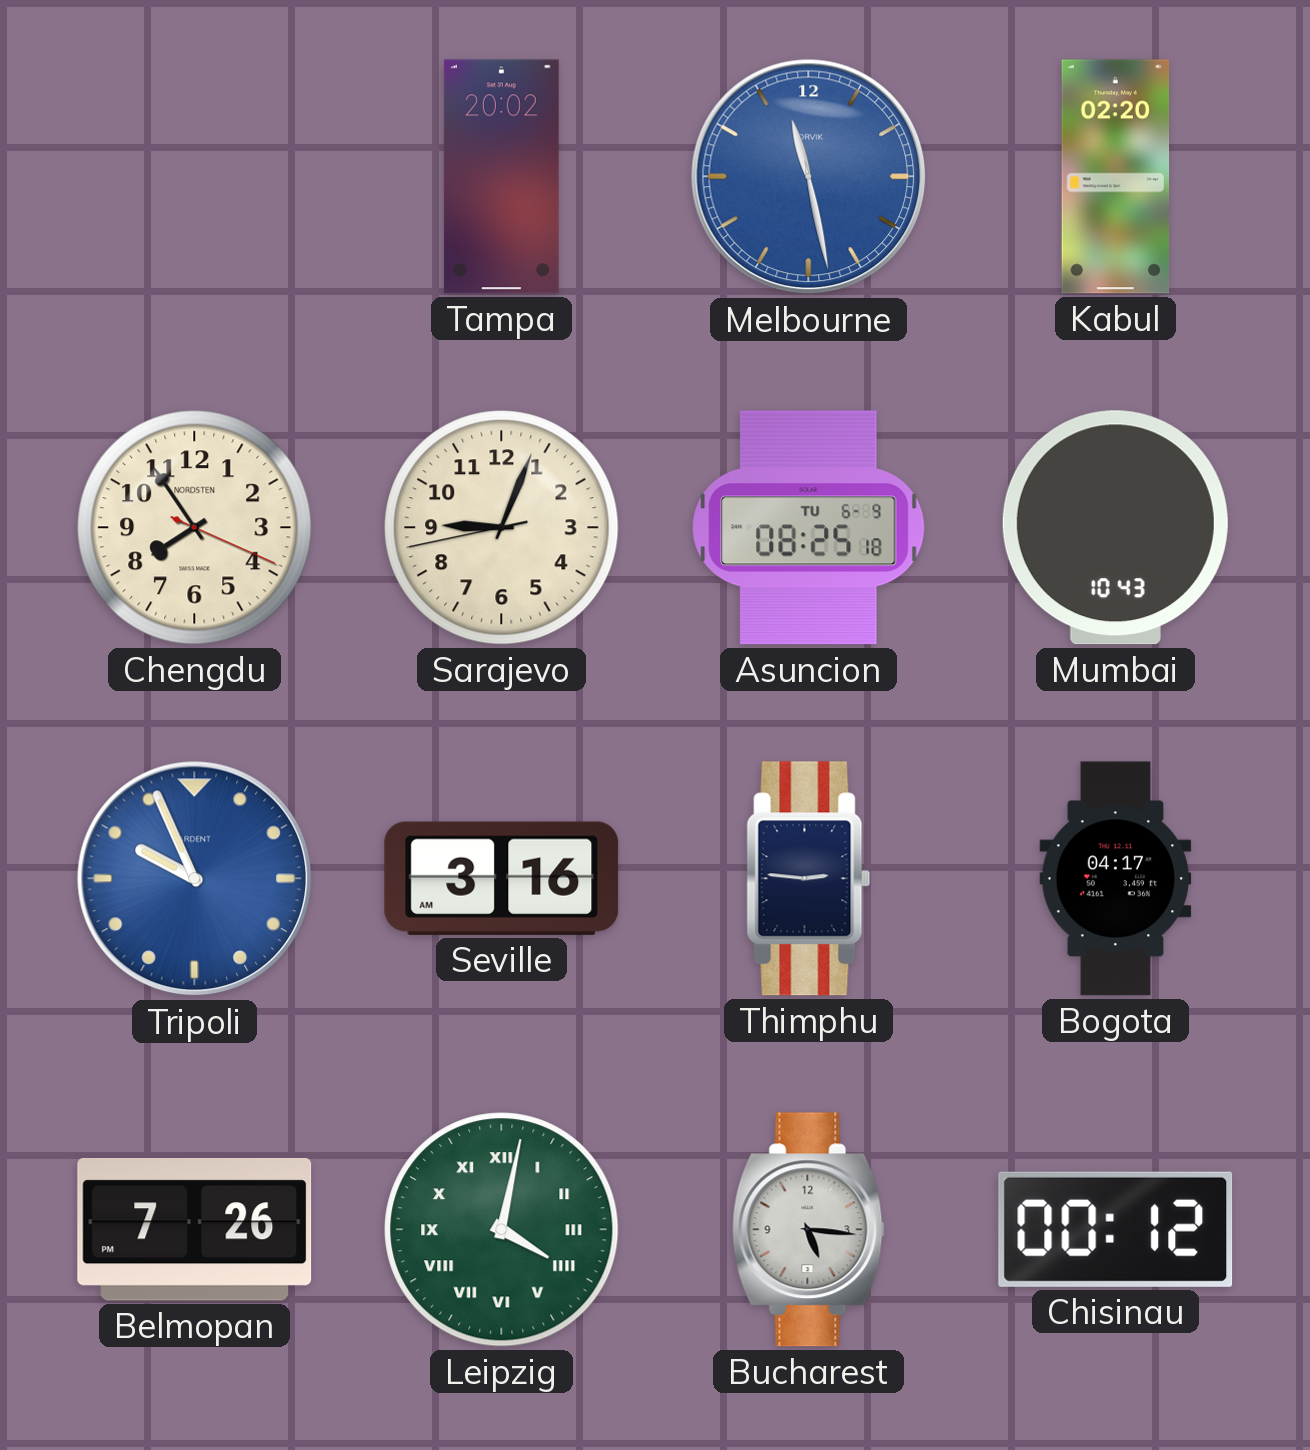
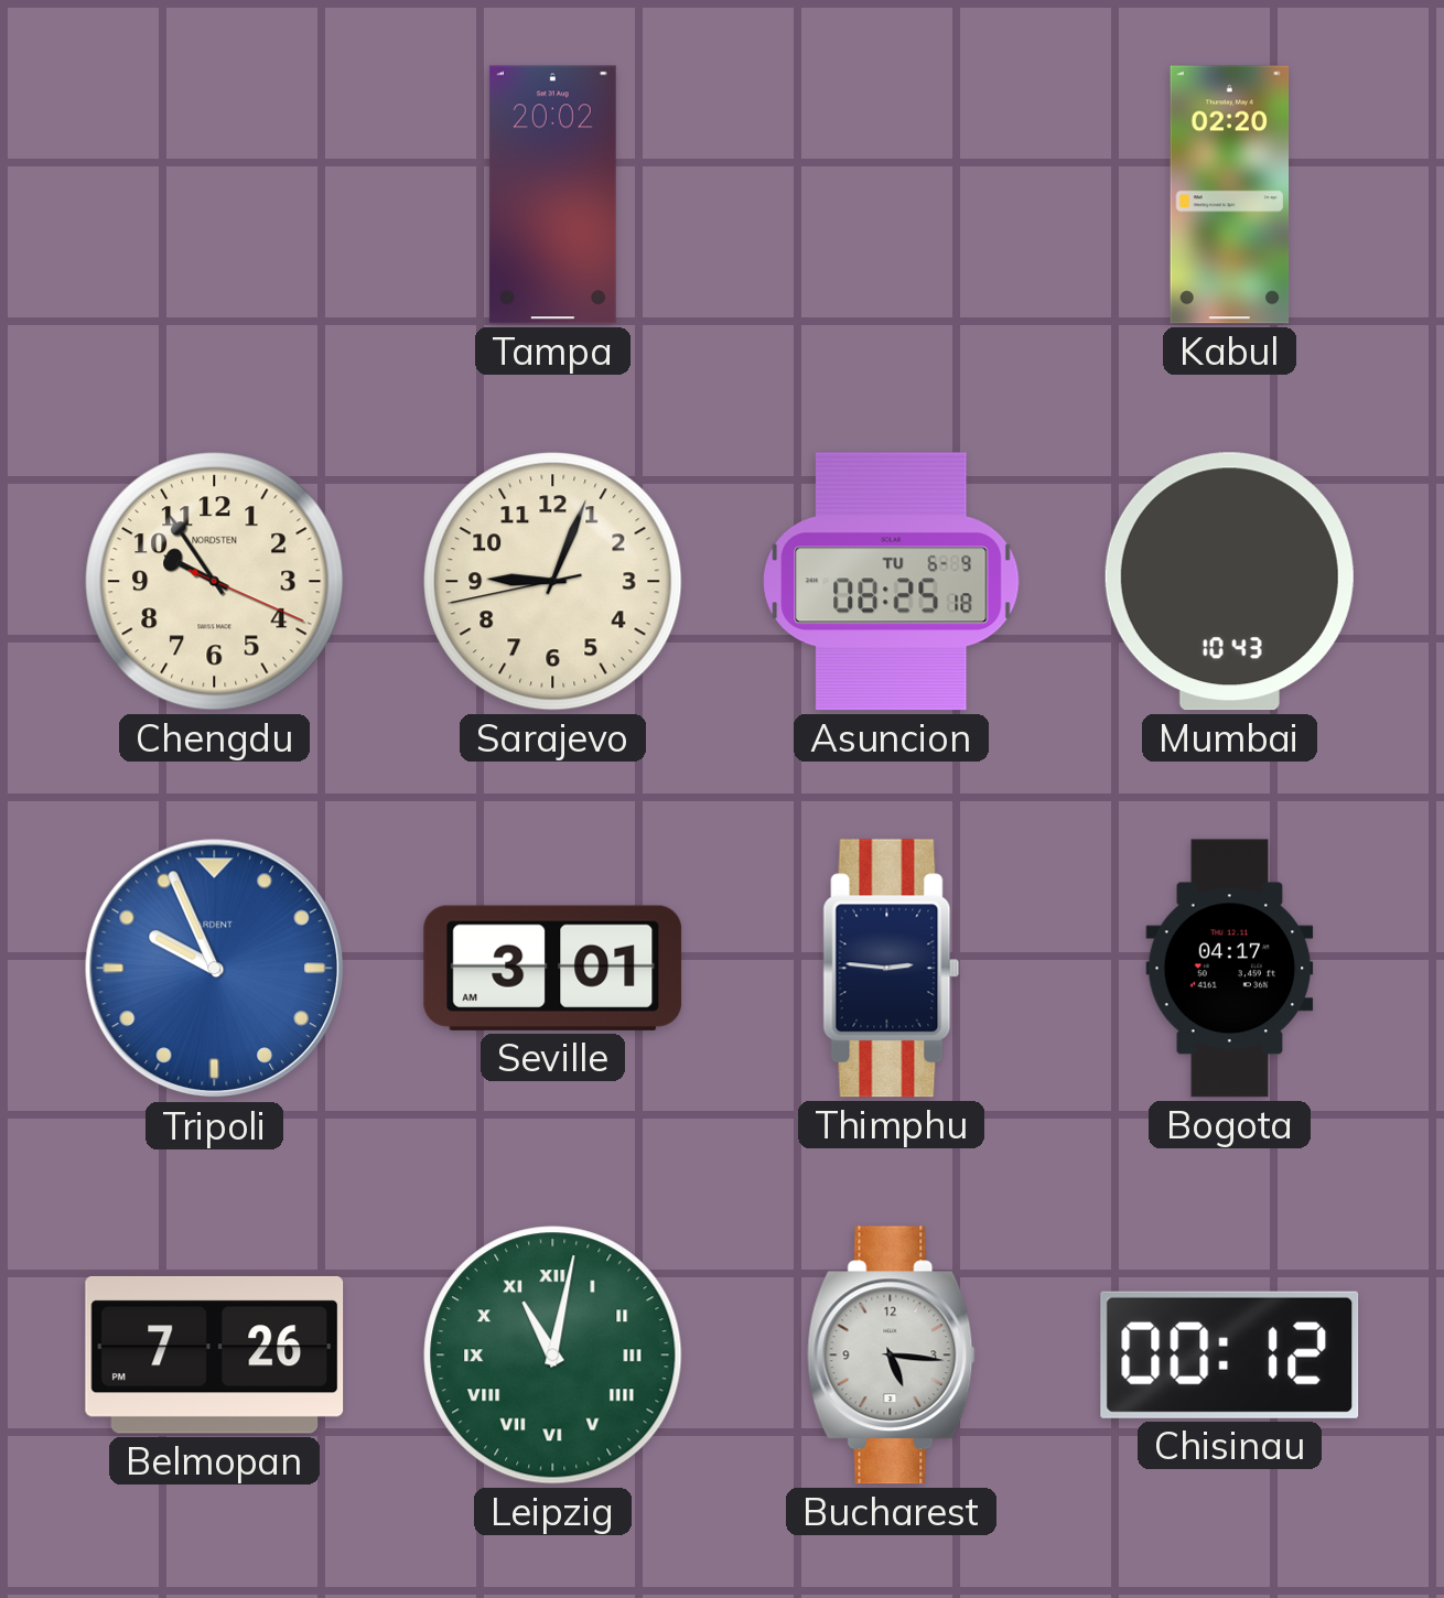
Melbourne: 11:28 -> none (809, 177)
Chengdu: 7:54 -> 9:54 (215, 582)
Seville: 3:16 -> 3:01 (553, 968)
Leipzig: 4:02 -> 11:02 (553, 1356)
